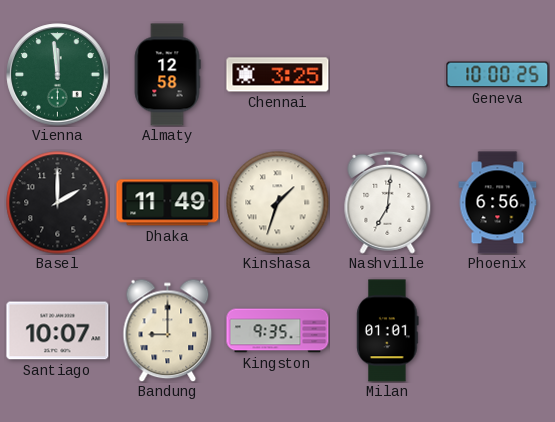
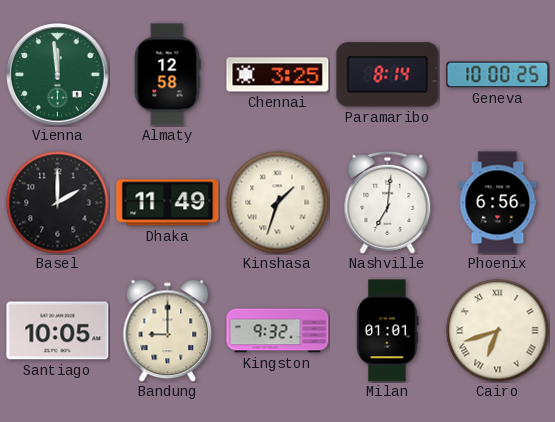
Paramaribo: none -> 8:14 (388, 75)
Santiago: 10:07 -> 10:05 (58, 331)
Kingston: 9:35 -> 9:32 (278, 331)
Cairo: none -> 6:42 (498, 331)
